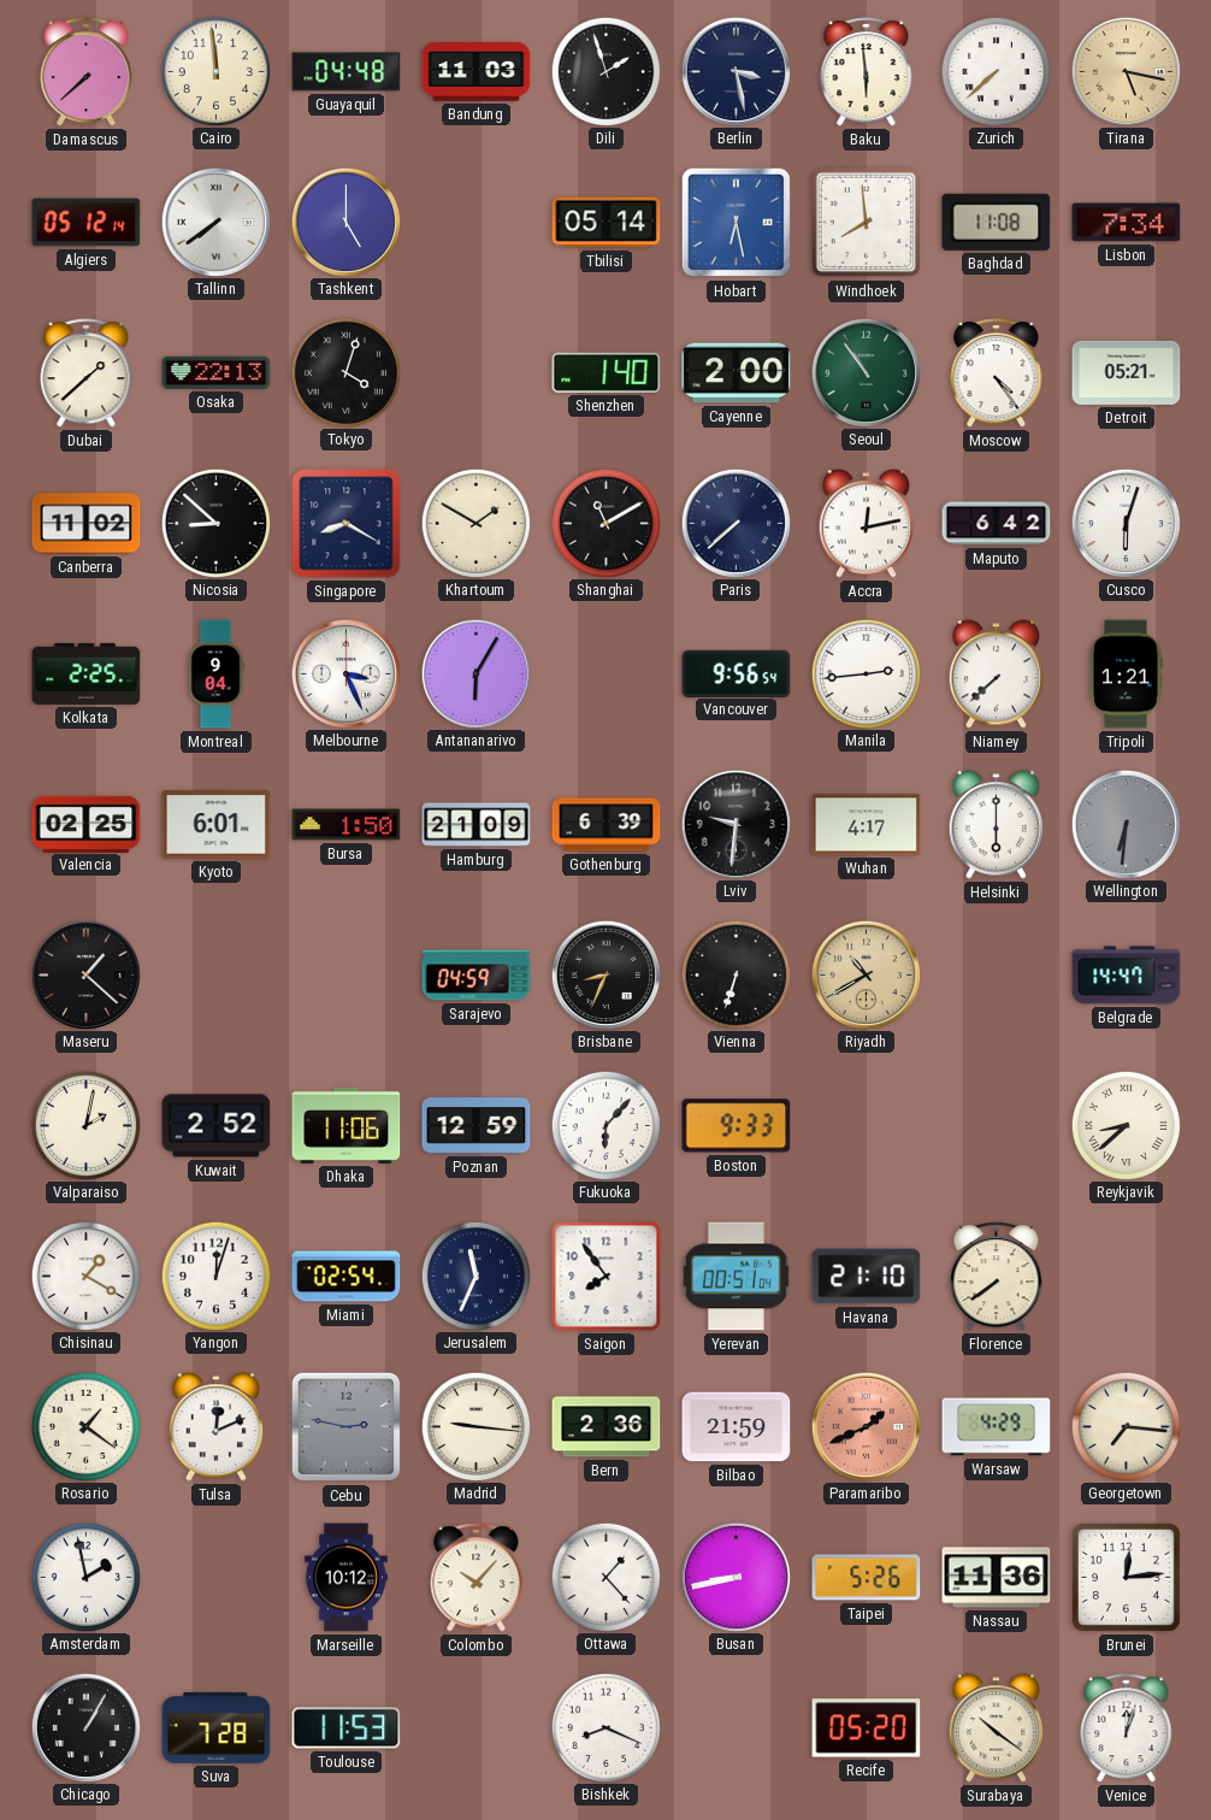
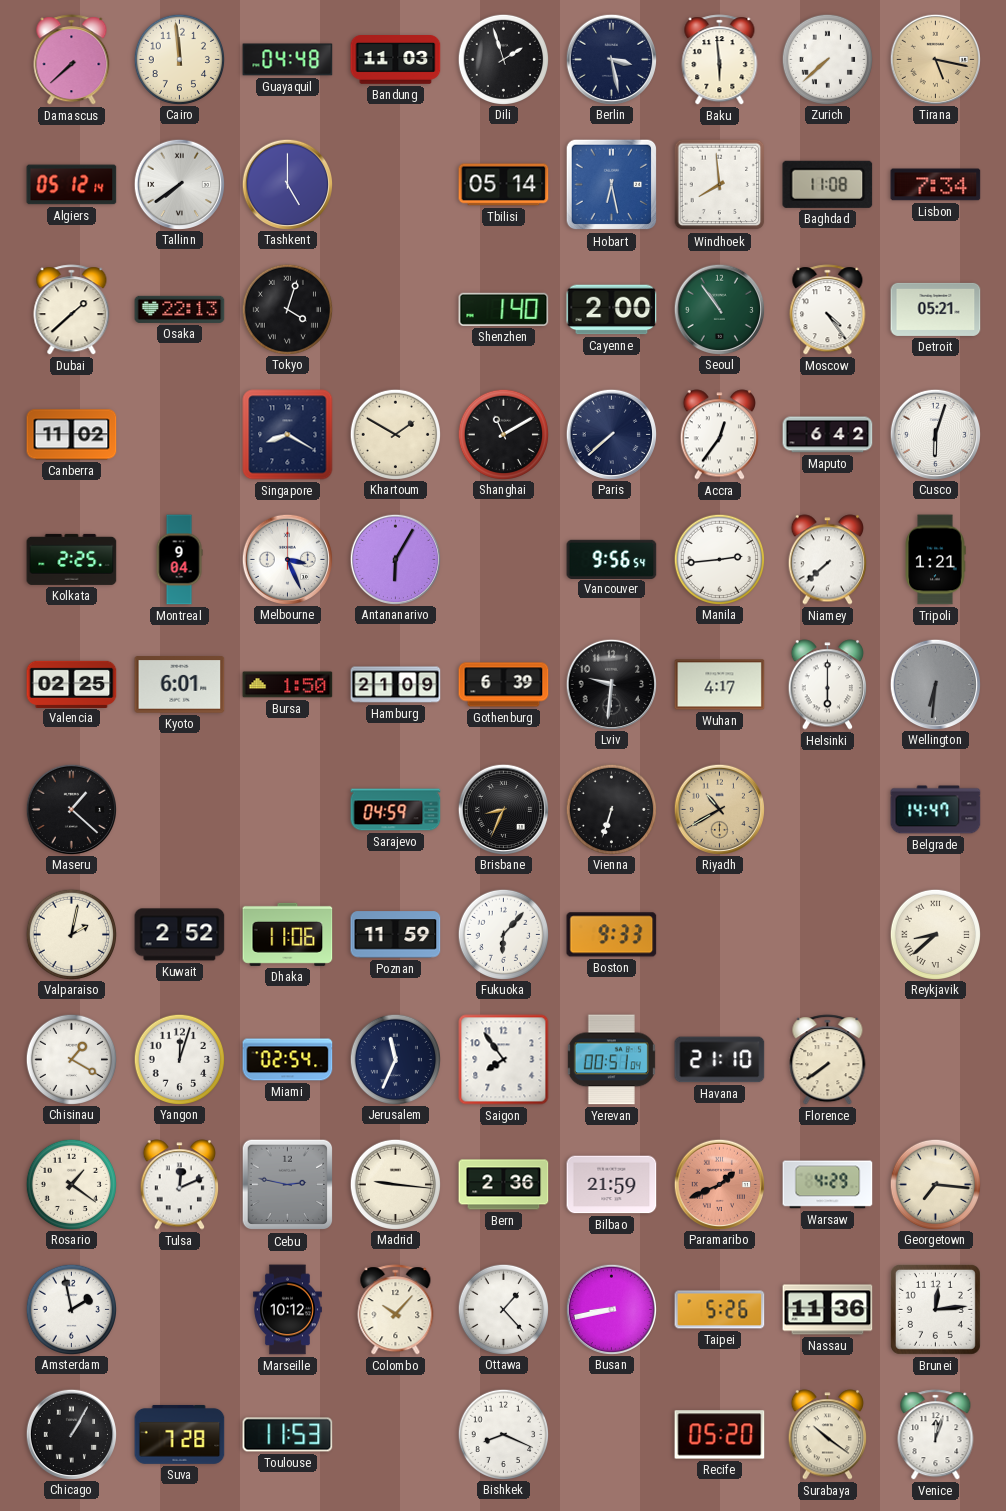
Nicosia: 8:52 -> none (215, 523)
Accra: 12:13 -> 12:36 (719, 435)
Poznan: 12:59 -> 11:59 (396, 935)
